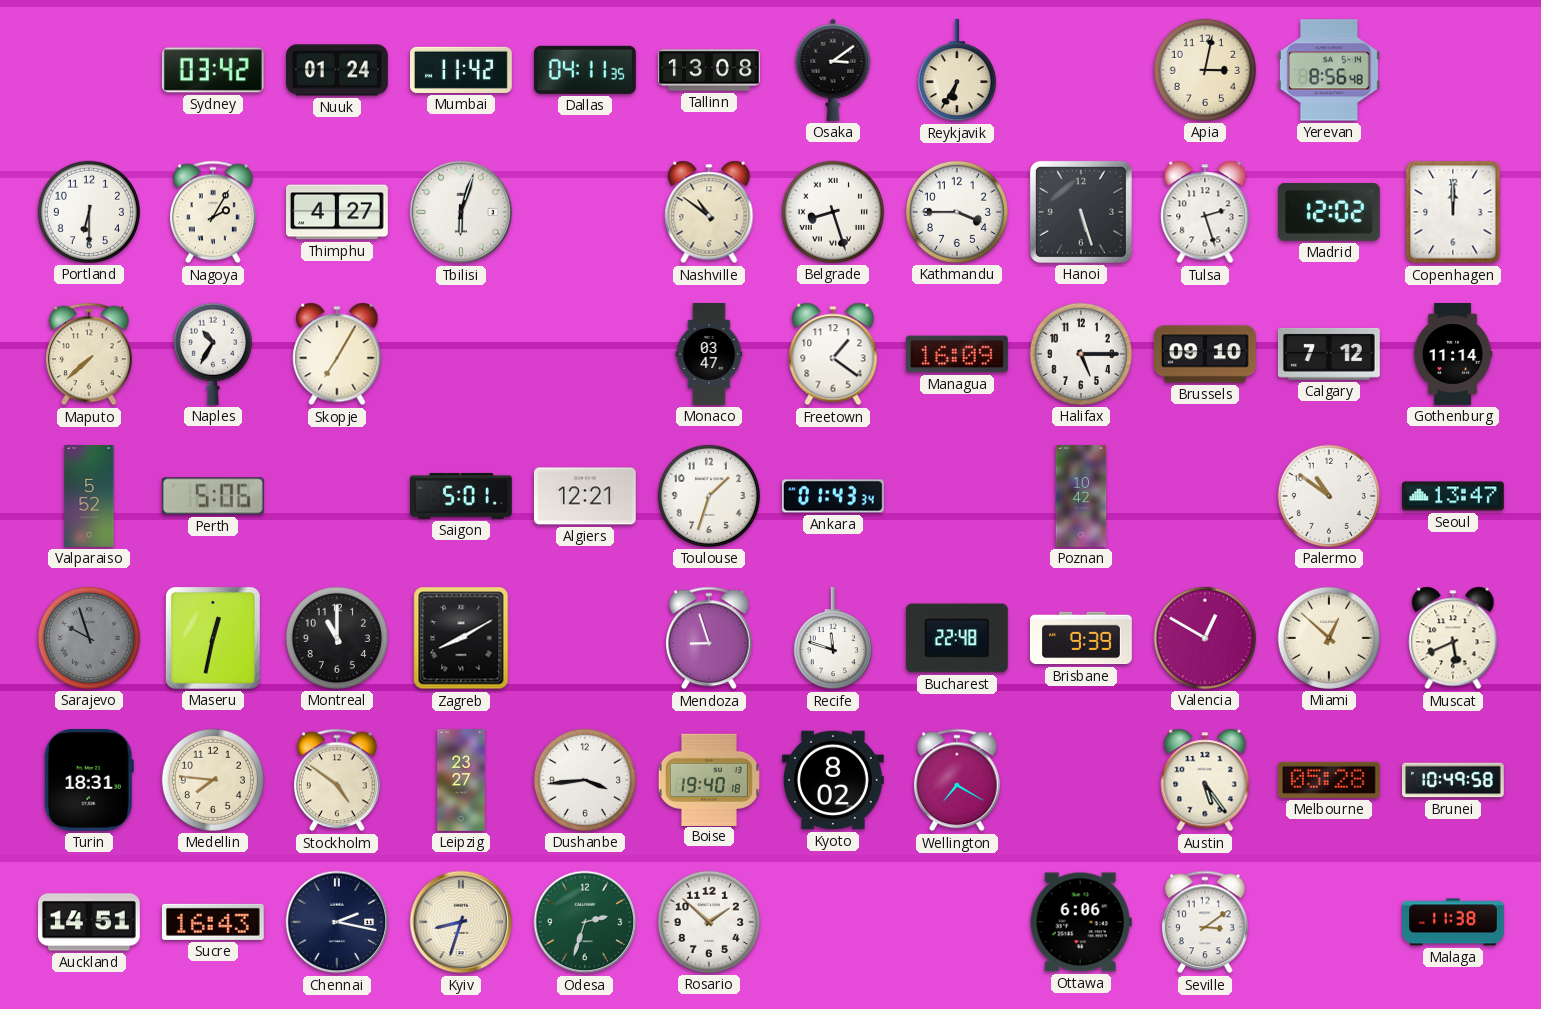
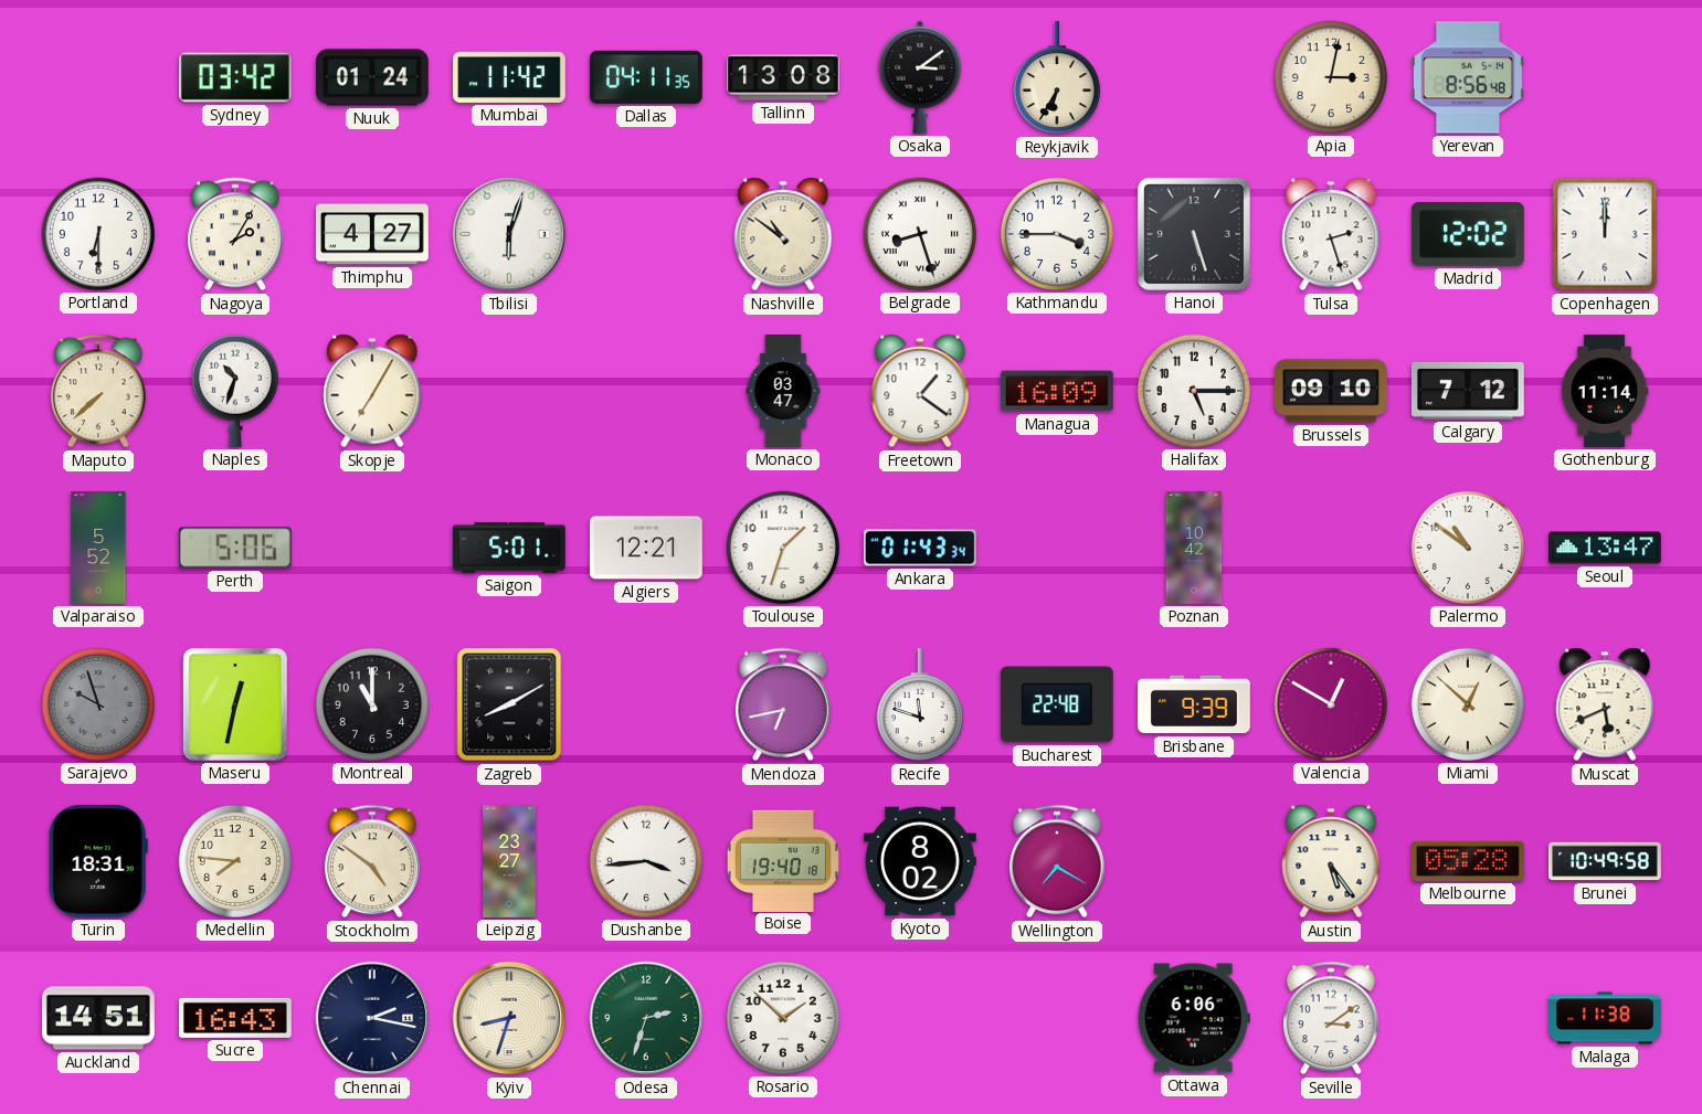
Naples: 10:35 -> 10:33 (235, 391)
Mendoza: 8:57 -> 6:43 (783, 704)
